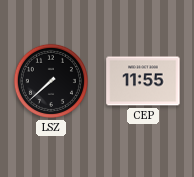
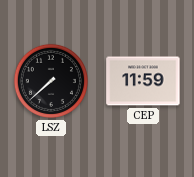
CEP: 11:55 -> 11:59 (143, 81)
